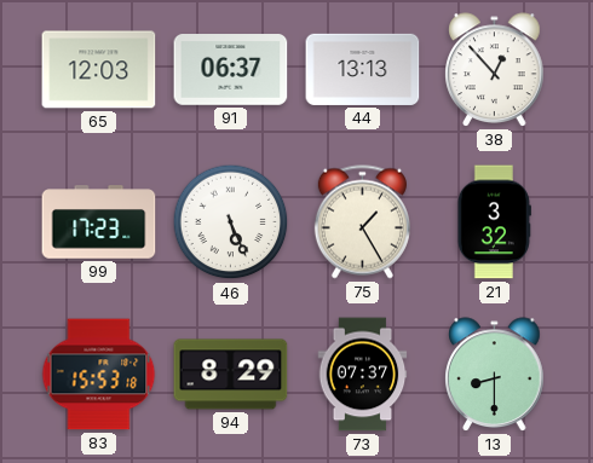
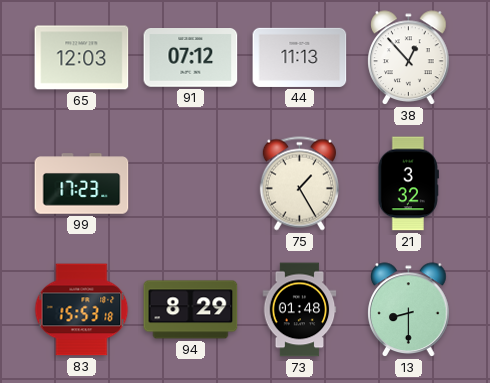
91: 06:37 -> 07:12 (191, 58)
44: 13:13 -> 11:13 (300, 57)
46: 5:26 -> none (231, 222)
73: 07:37 -> 01:48 (300, 310)
